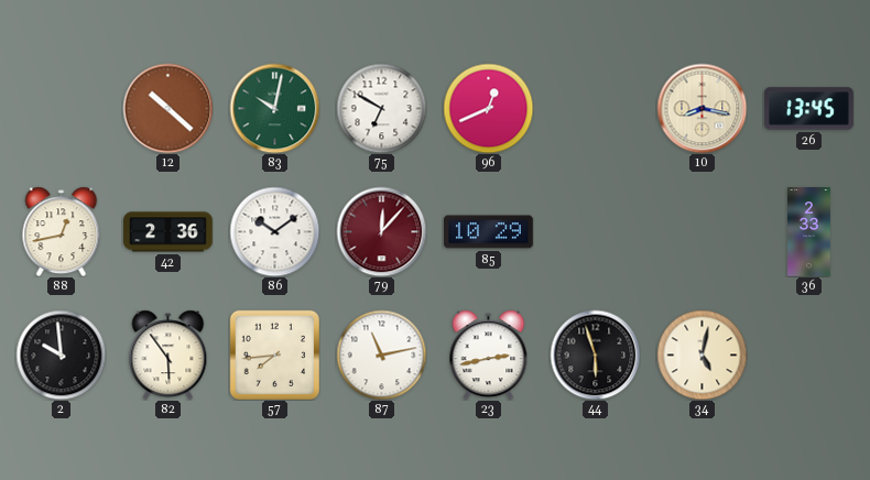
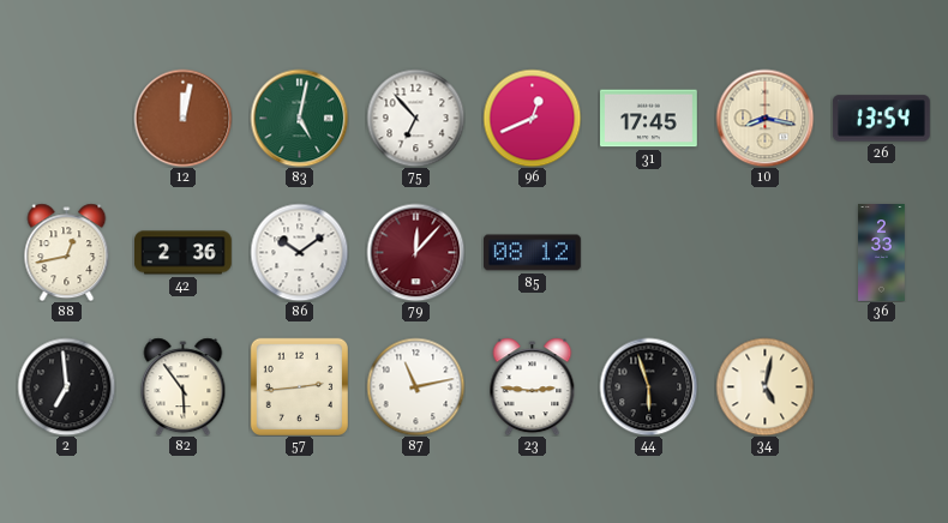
12: 10:22 -> 12:02 (182, 118)
83: 10:02 -> 5:02 (299, 118)
75: 6:50 -> 6:53 (415, 118)
31: none -> 17:45 (649, 119)
26: 13:45 -> 13:54 (881, 119)
85: 10:29 -> 08:12 (533, 253)
2: 9:59 -> 6:59 (66, 386)
57: 7:44 -> 2:44 (299, 386)
23: 2:43 -> 2:46 (533, 386)
